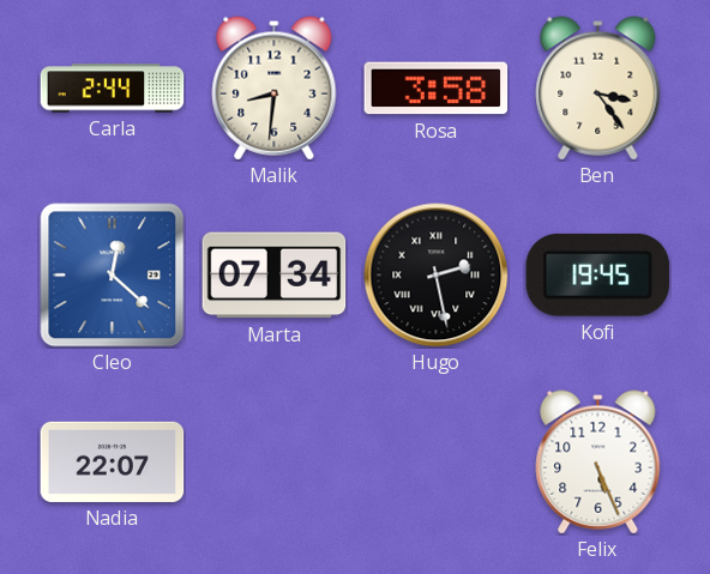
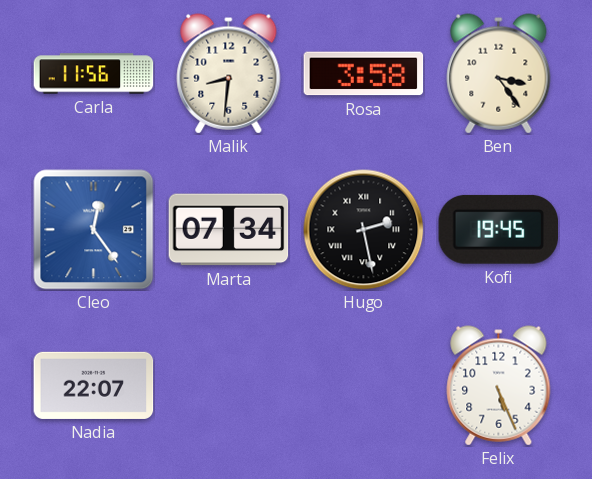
Carla: 2:44 -> 11:56 (94, 74)
Cleo: 12:22 -> 12:24 (94, 230)
